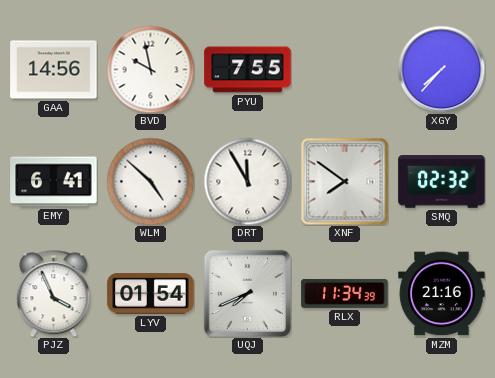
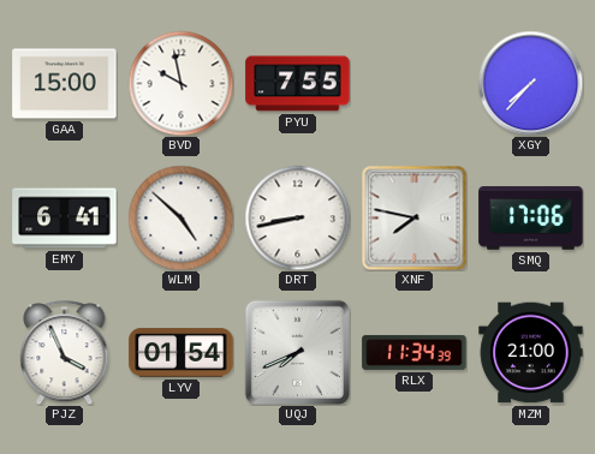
GAA: 14:56 -> 15:00 (65, 84)
DRT: 11:55 -> 8:43 (297, 217)
XNF: 7:51 -> 7:47 (413, 217)
SMQ: 02:32 -> 17:06 (531, 219)
MZM: 21:16 -> 21:00 (531, 353)
